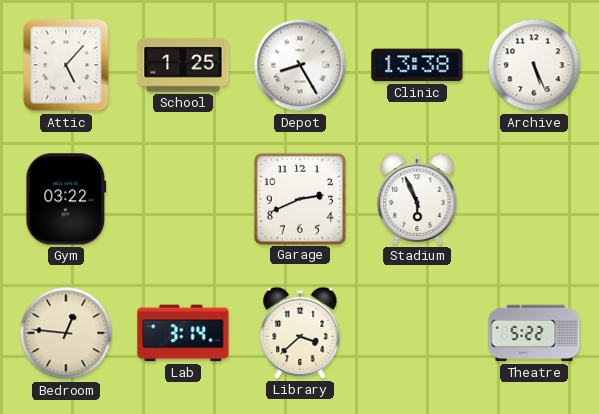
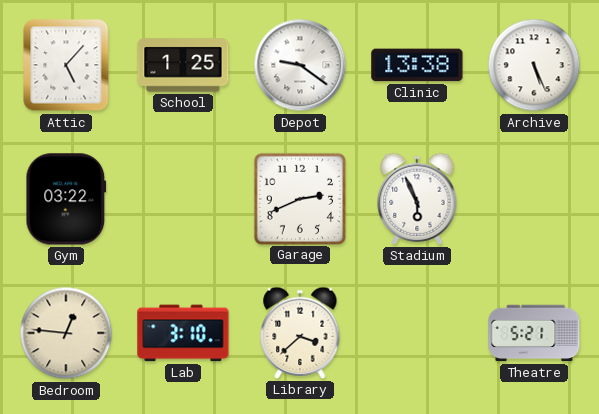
Depot: 8:25 -> 9:21 (300, 65)
Lab: 3:14 -> 3:10 (183, 333)
Theatre: 5:22 -> 5:21 (534, 333)
